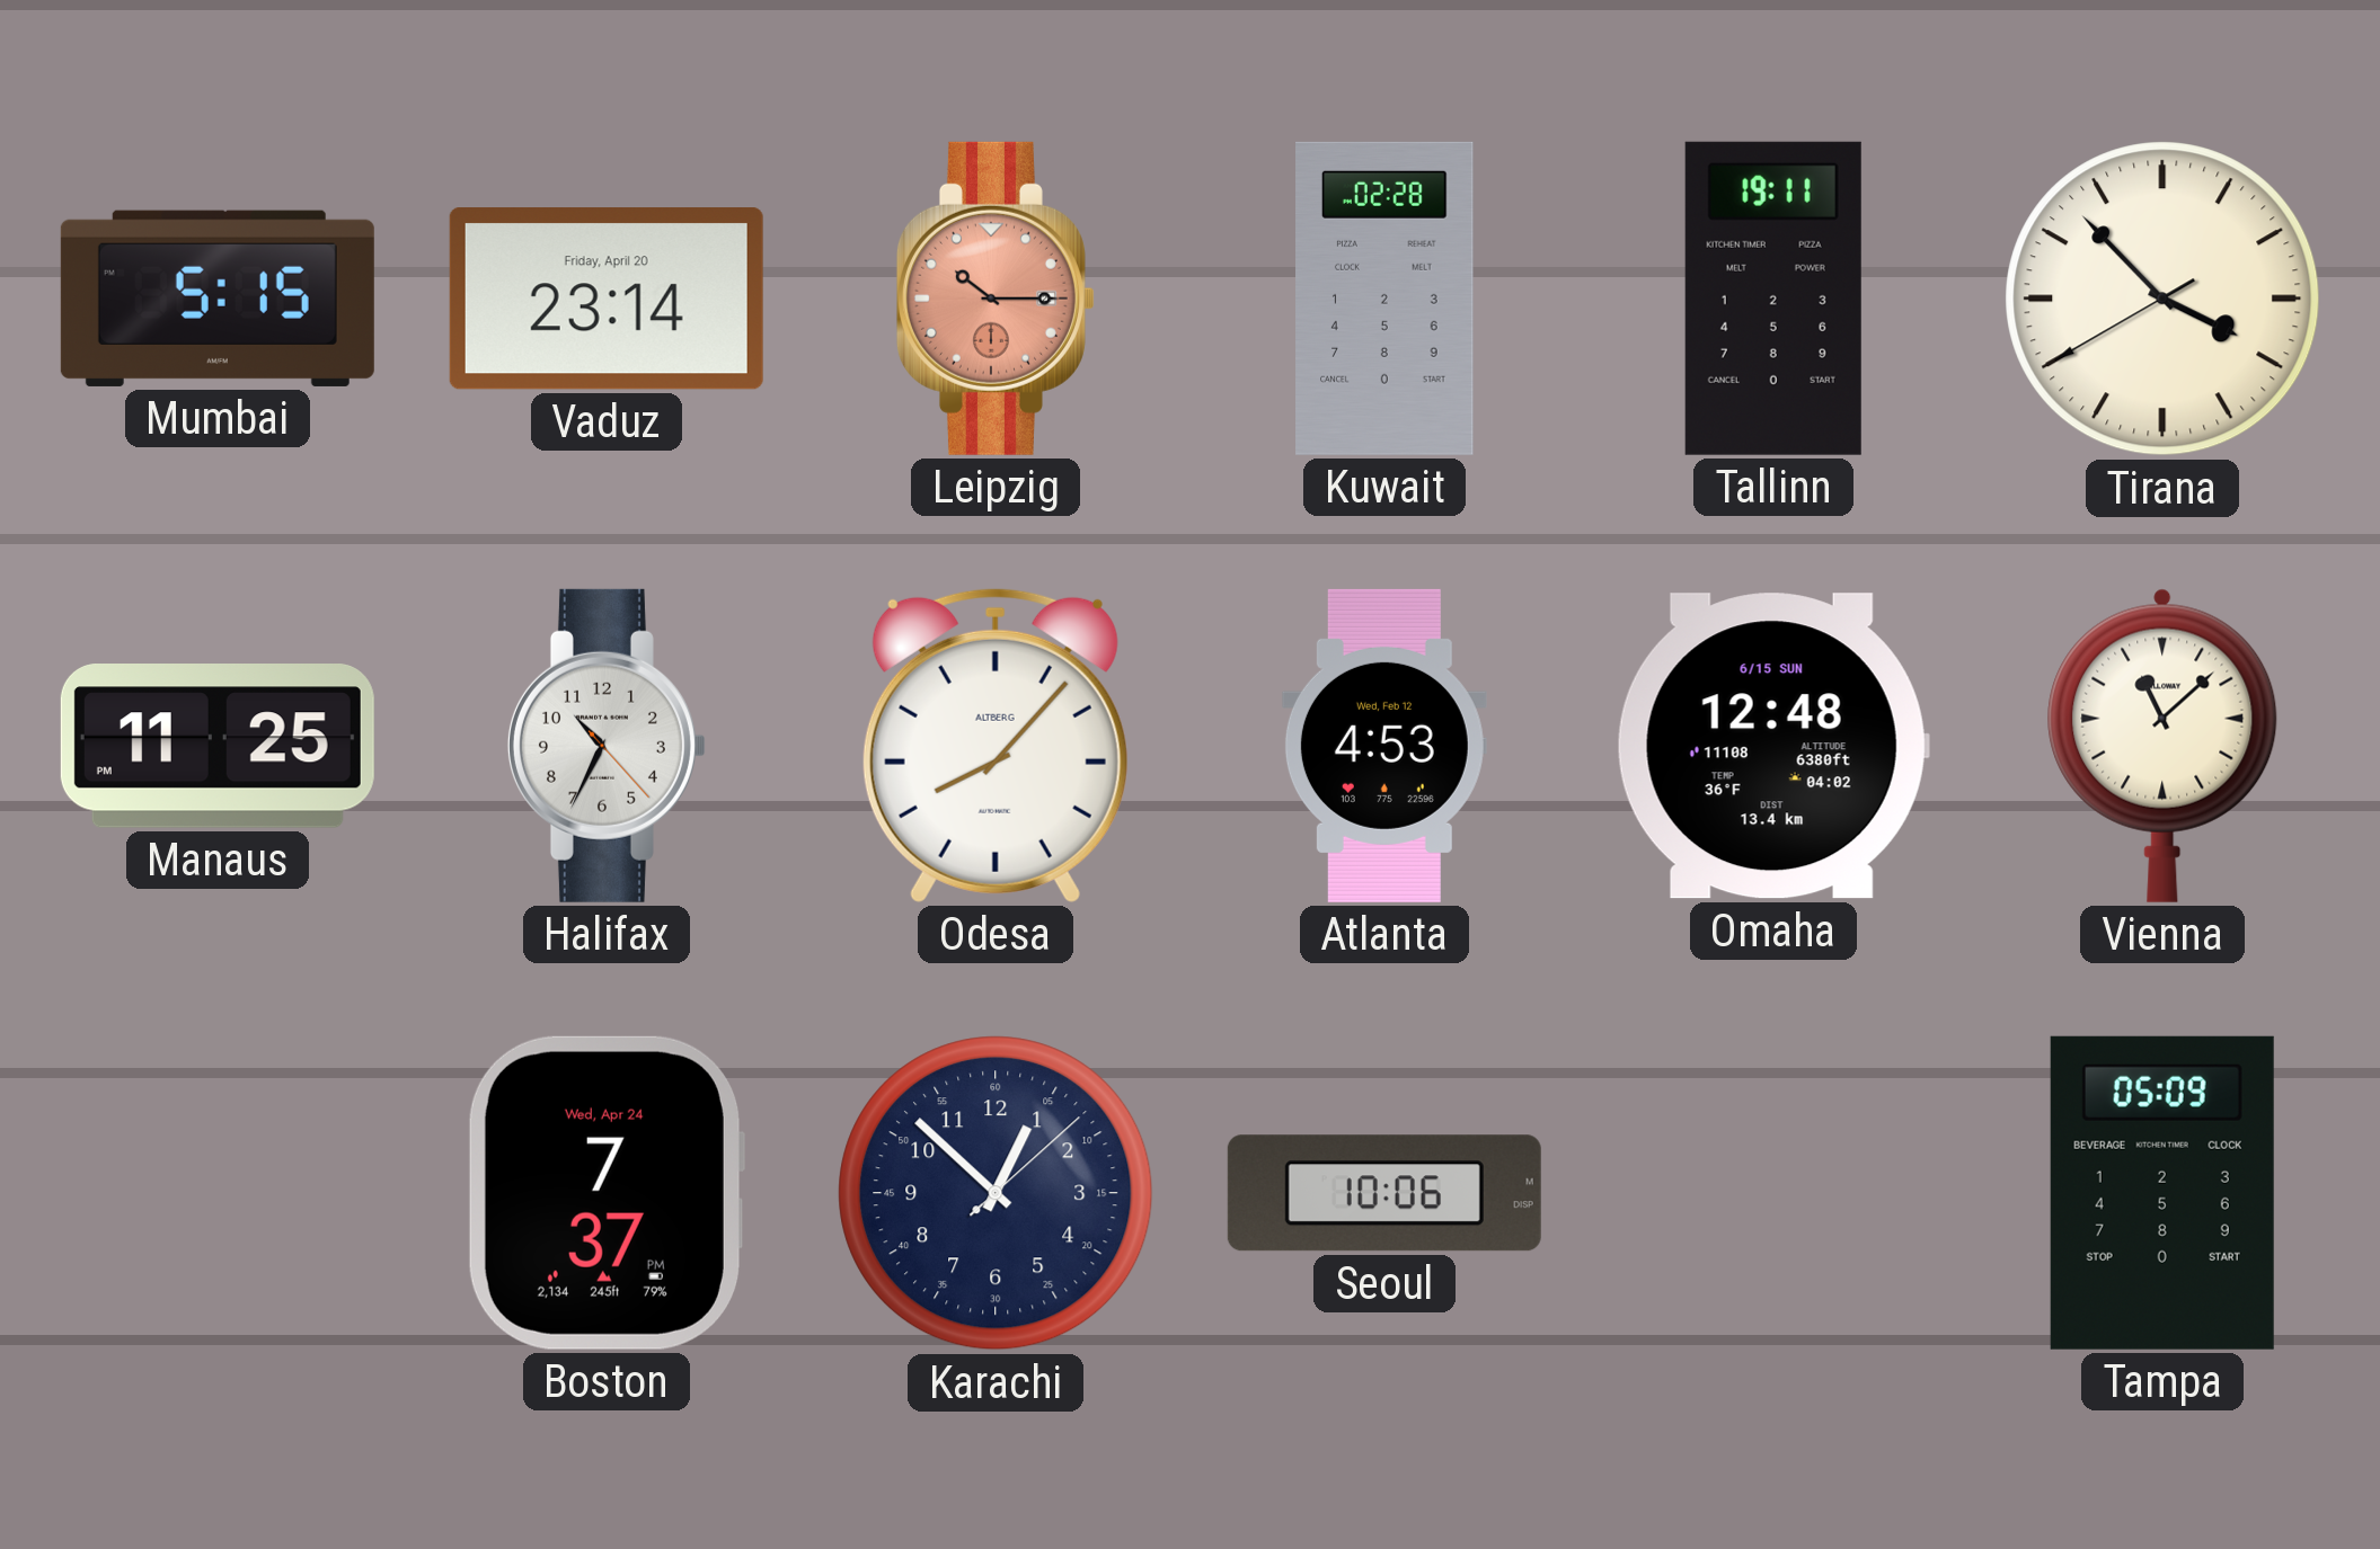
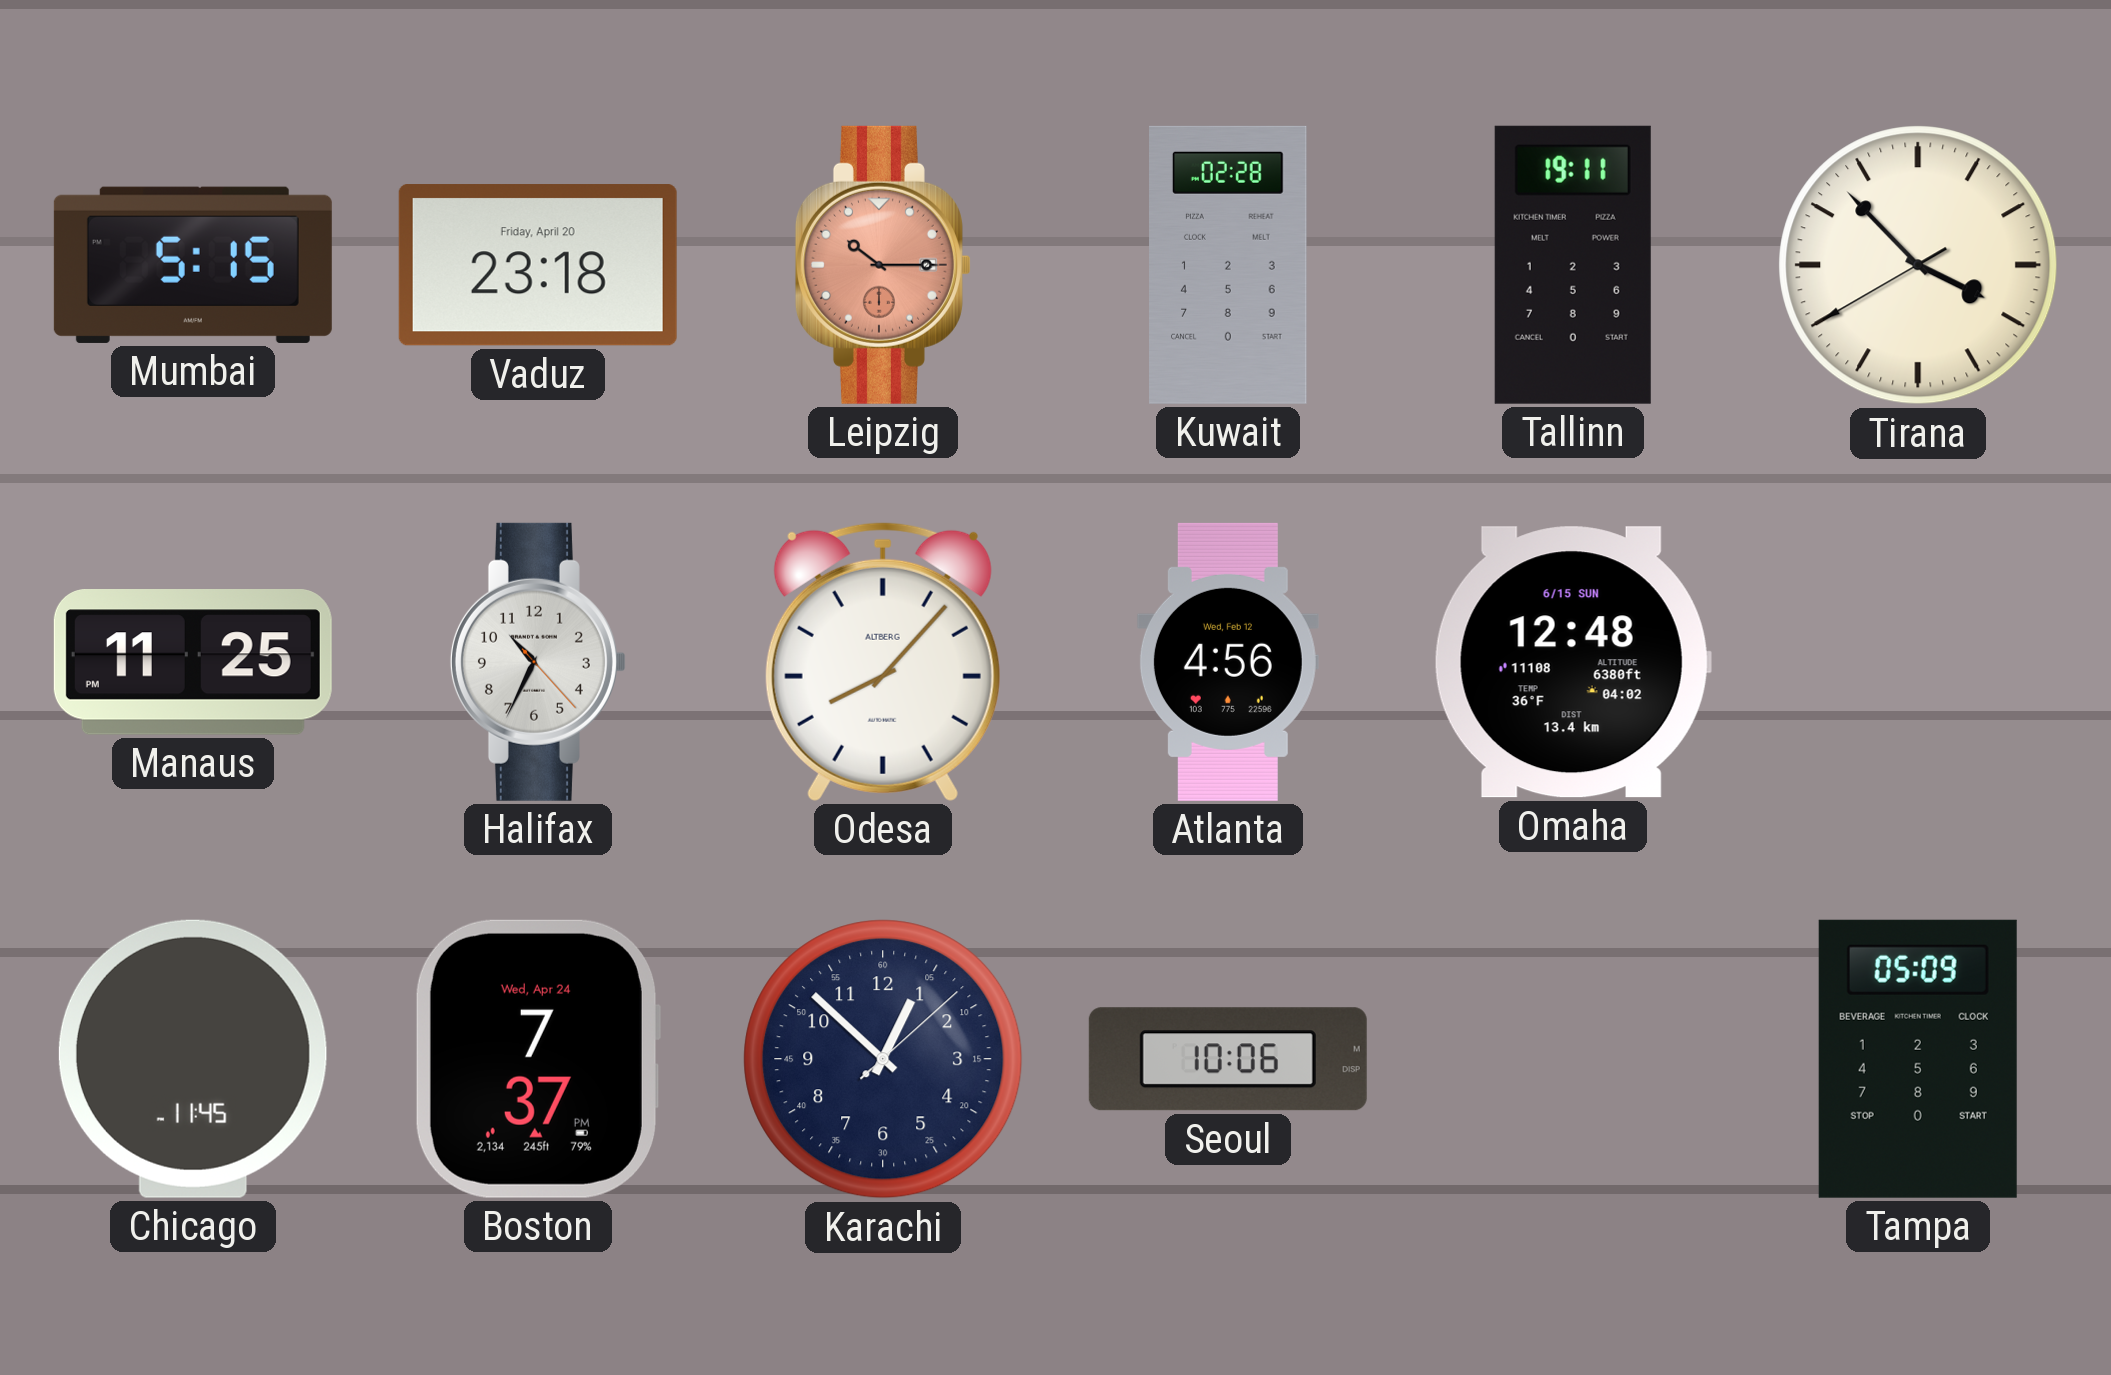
Vaduz: 23:14 -> 23:18 (538, 265)
Atlanta: 4:53 -> 4:56 (1228, 662)
Vienna: 11:08 -> none (2162, 746)
Chicago: none -> 11:45 (193, 1059)
